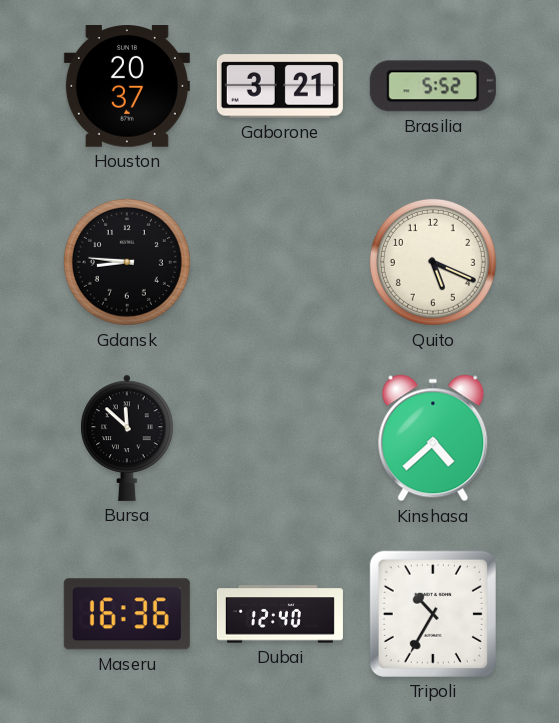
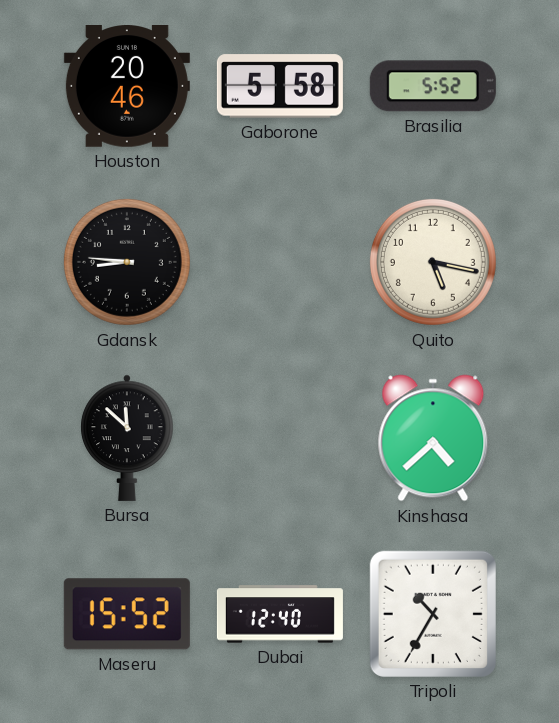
Houston: 20:37 -> 20:46 (127, 87)
Gaborone: 3:21 -> 5:58 (280, 86)
Quito: 5:19 -> 5:17 (433, 262)
Maseru: 16:36 -> 15:52 (127, 614)
